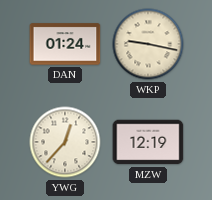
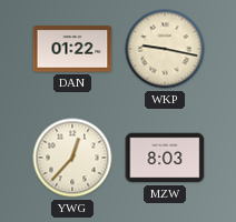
DAN: 01:24 -> 01:22 (72, 49)
MZW: 12:19 -> 8:03 (165, 158)
